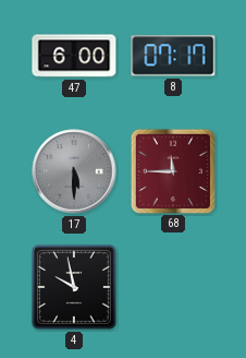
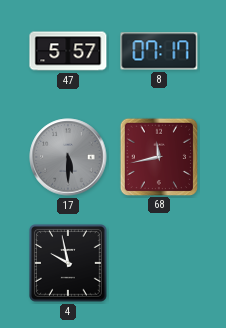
47: 6:00 -> 5:57 (68, 51)
68: 11:45 -> 11:43 (158, 156)
